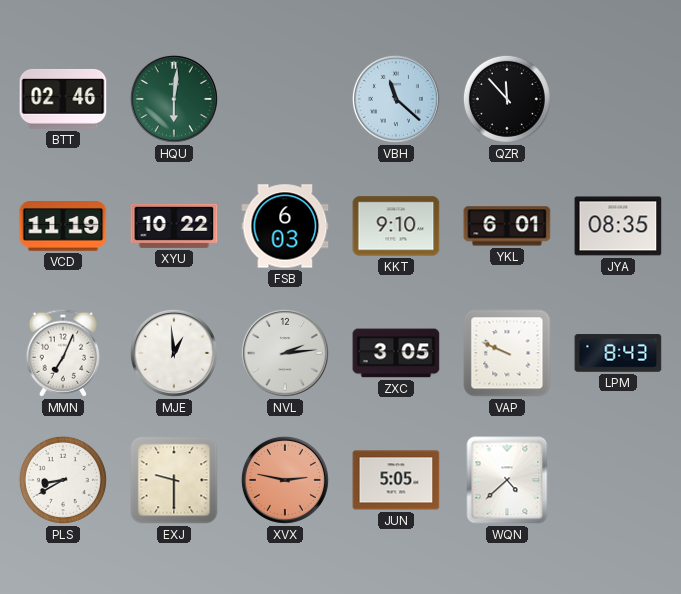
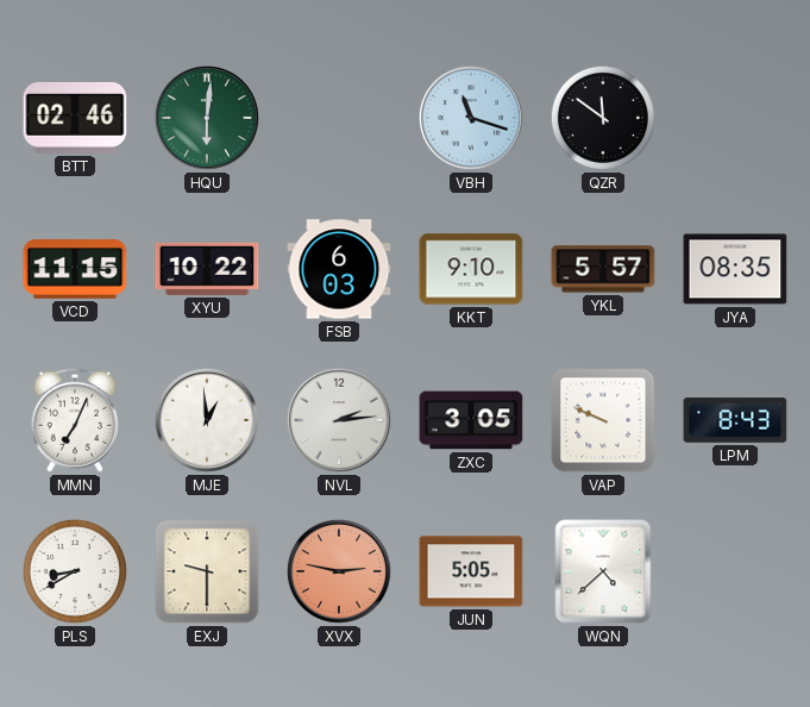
VBH: 11:22 -> 11:18 (471, 118)
QZR: 11:53 -> 11:51 (603, 118)
VCD: 11:19 -> 11:15 (75, 270)
YKL: 6:01 -> 5:57 (603, 269)
